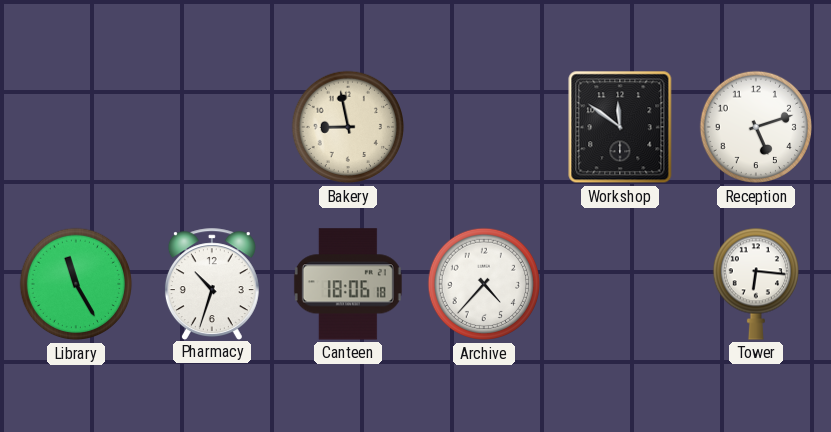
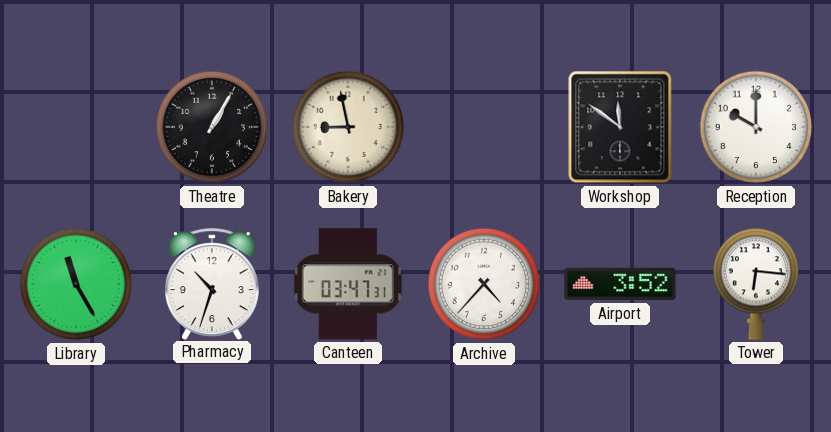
Theatre: none -> 1:05 (212, 127)
Reception: 5:12 -> 10:00 (756, 127)
Canteen: 18:06 -> 03:47 (348, 284)
Airport: none -> 3:52 (620, 284)
